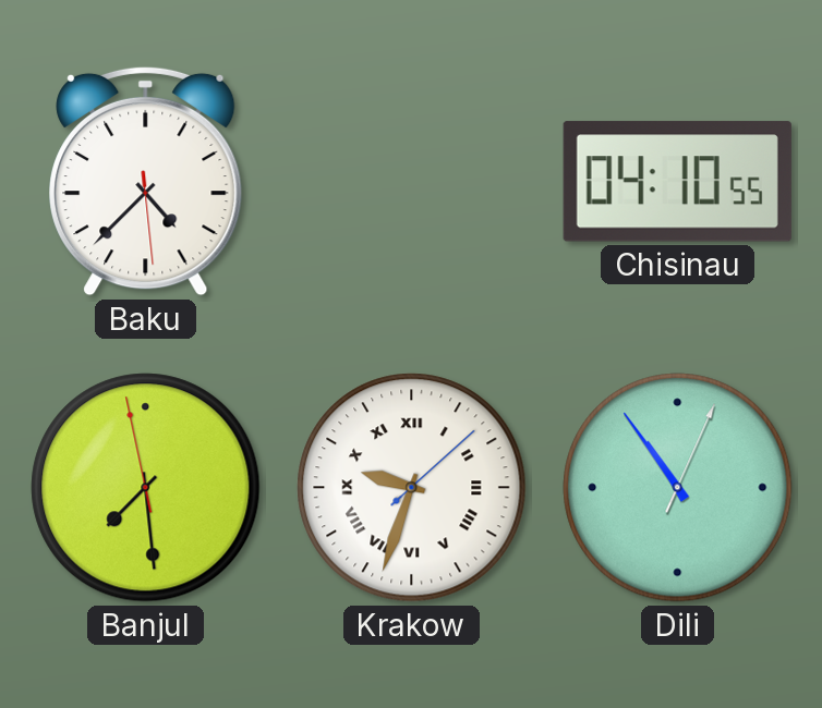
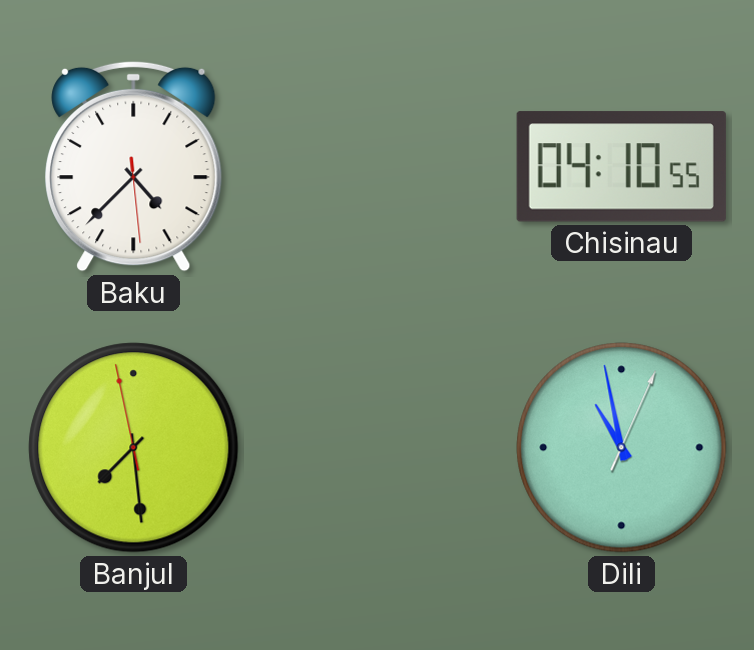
Krakow: 9:33 -> none (412, 488)
Dili: 10:54 -> 10:58 (622, 448)
